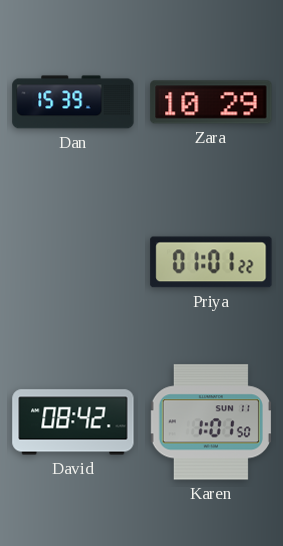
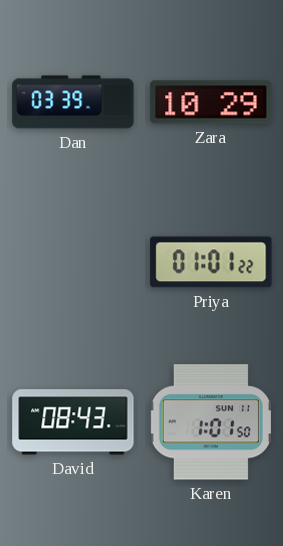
Dan: 15:39 -> 03:39 (73, 102)
David: 08:42 -> 08:43 (73, 422)
